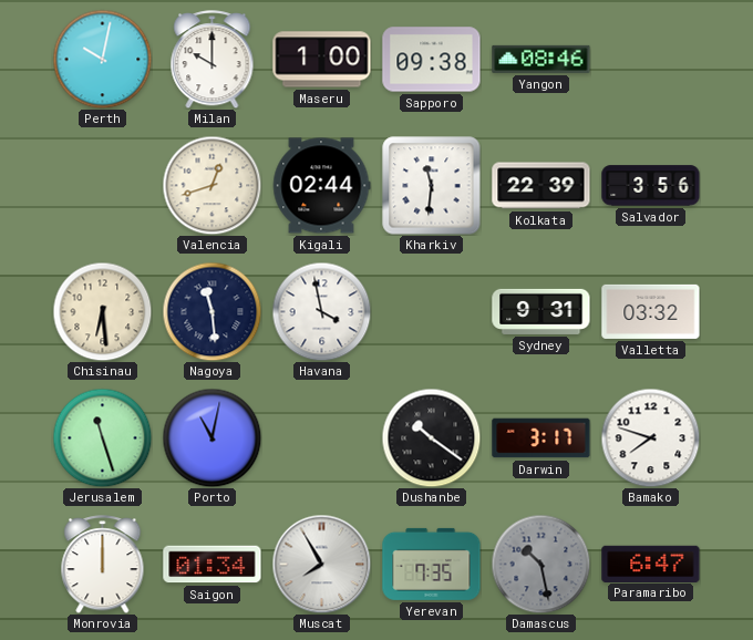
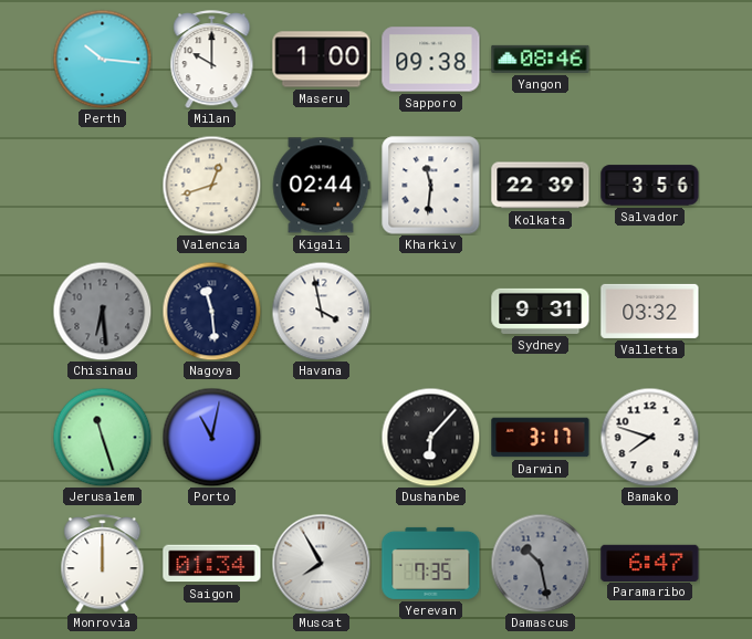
Perth: 10:02 -> 10:16 (102, 59)
Chisinau dial: cream -> grey (102, 311)
Dushanbe: 10:21 -> 6:07 (430, 437)
